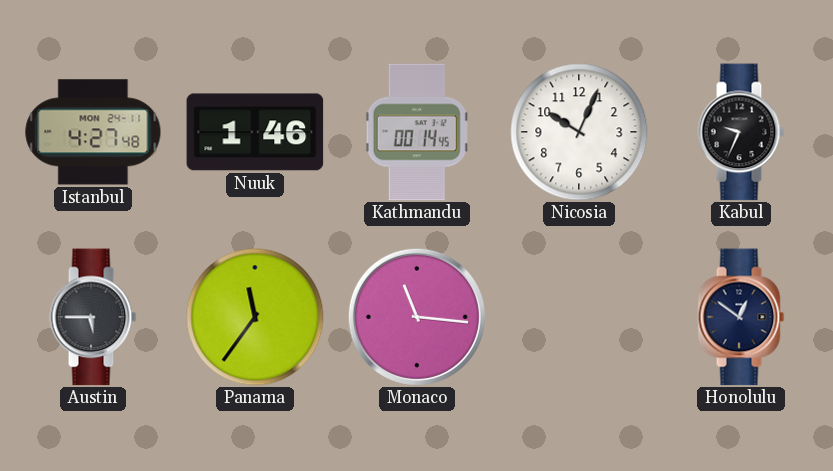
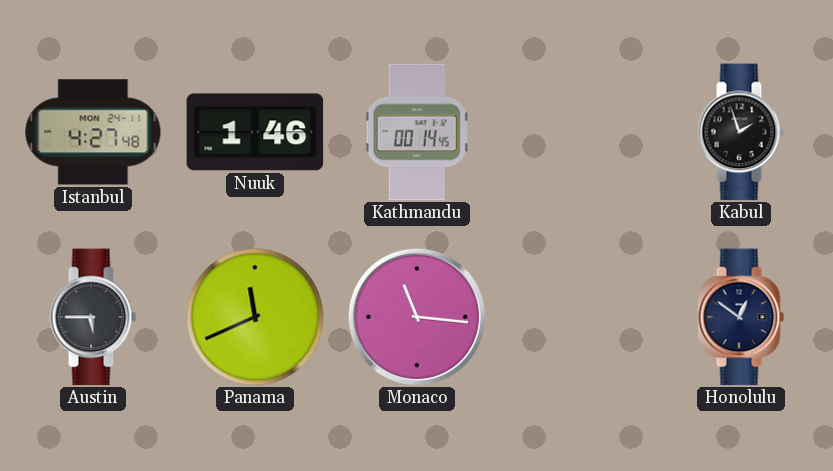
Nicosia: 10:04 -> none (579, 132)
Kabul: 9:34 -> 1:57 (741, 132)
Panama: 11:36 -> 11:41 (255, 317)
